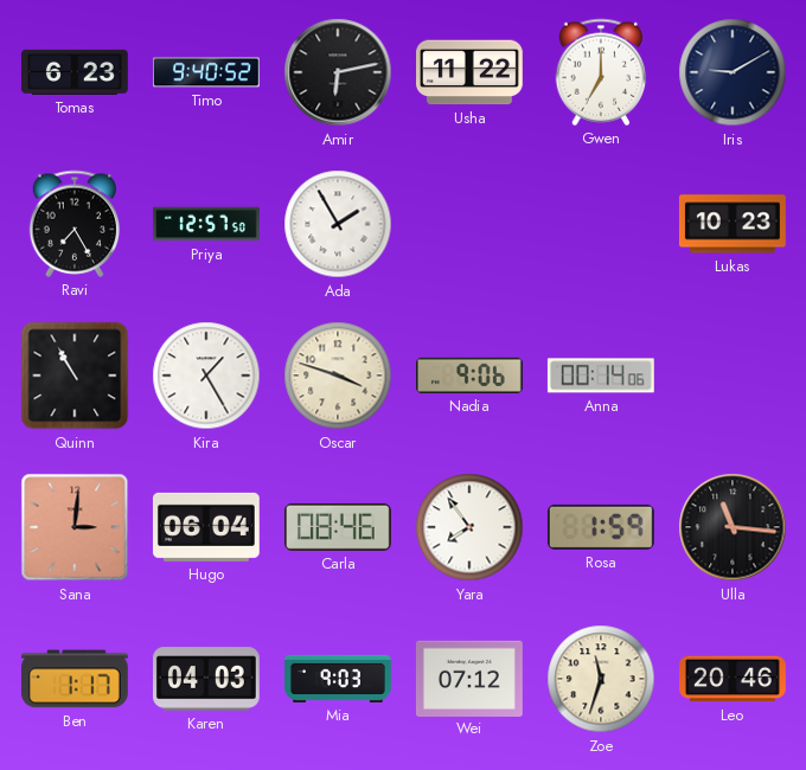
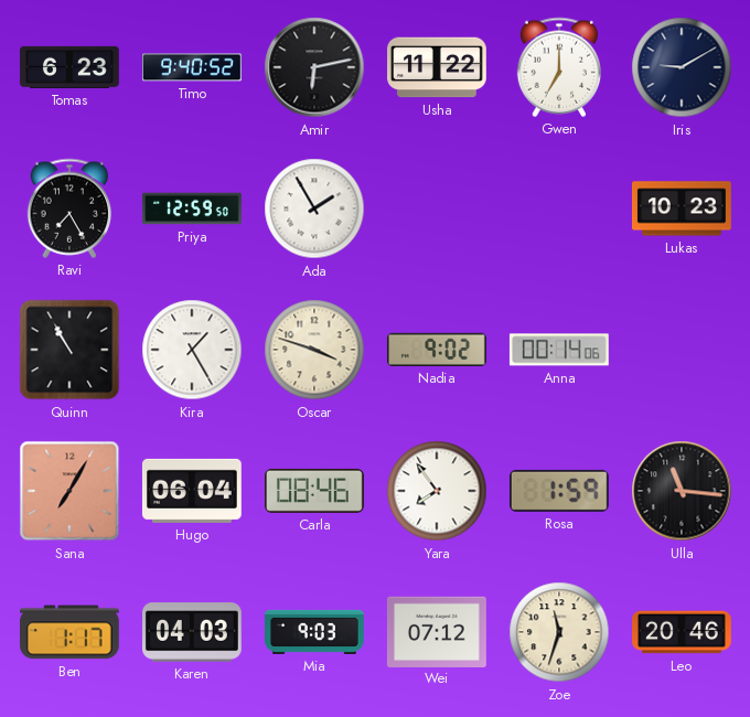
Priya: 12:57 -> 12:59 (193, 208)
Nadia: 9:06 -> 9:02 (438, 350)
Sana: 3:01 -> 7:05 (69, 491)
